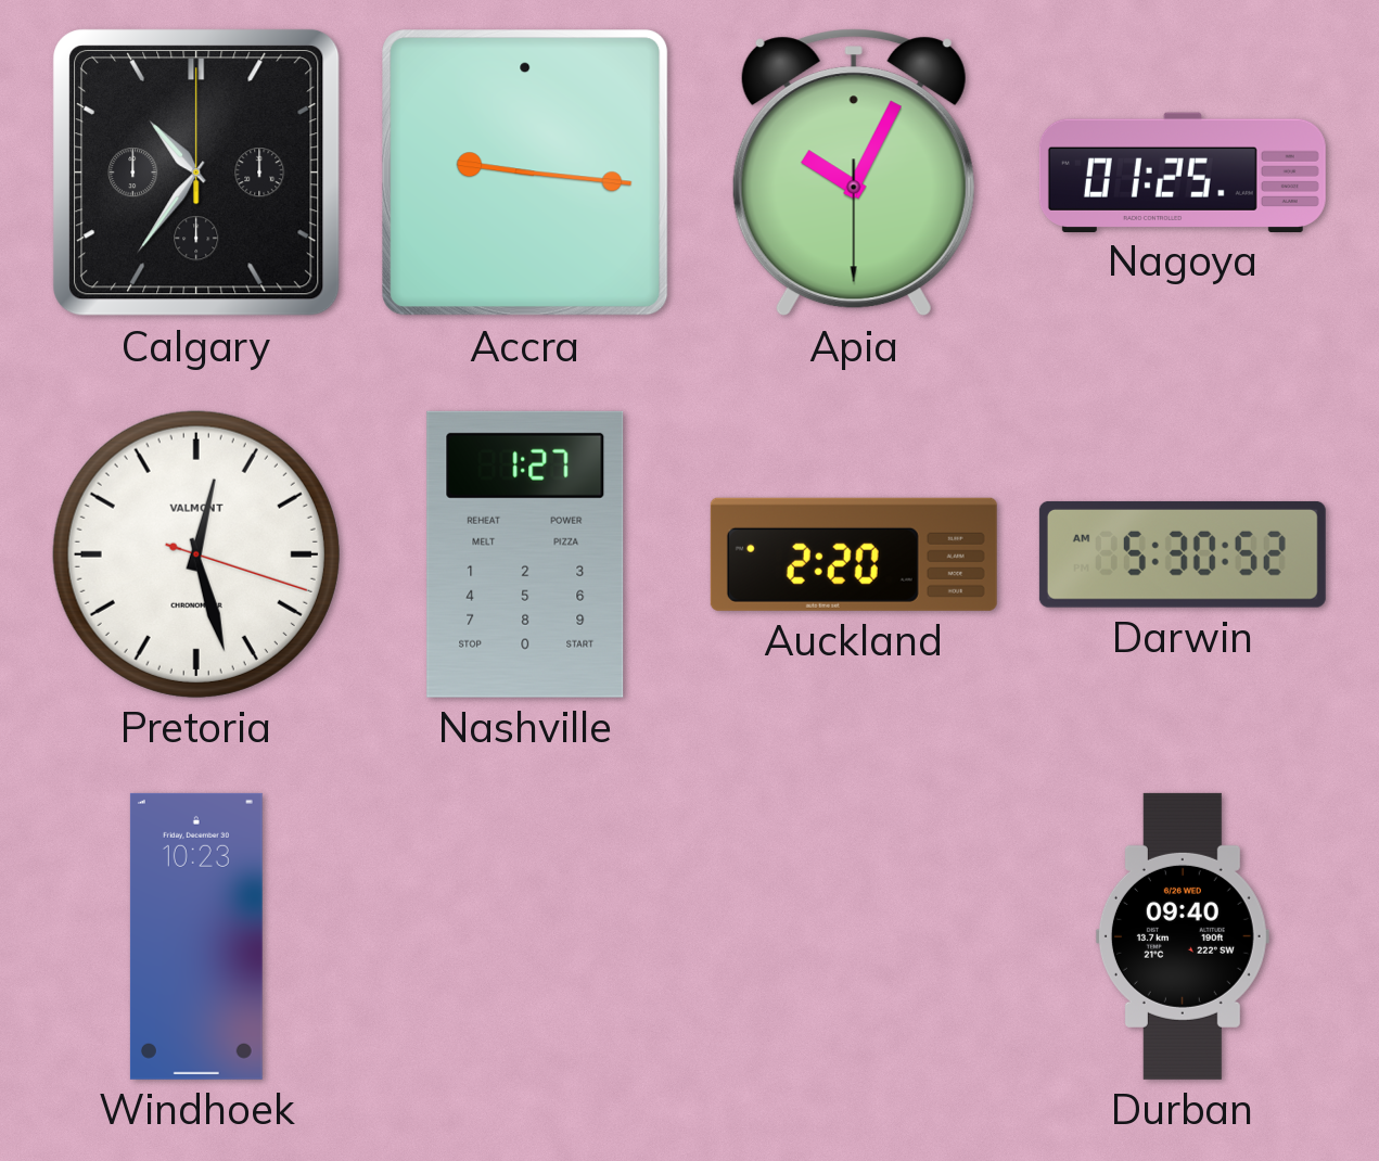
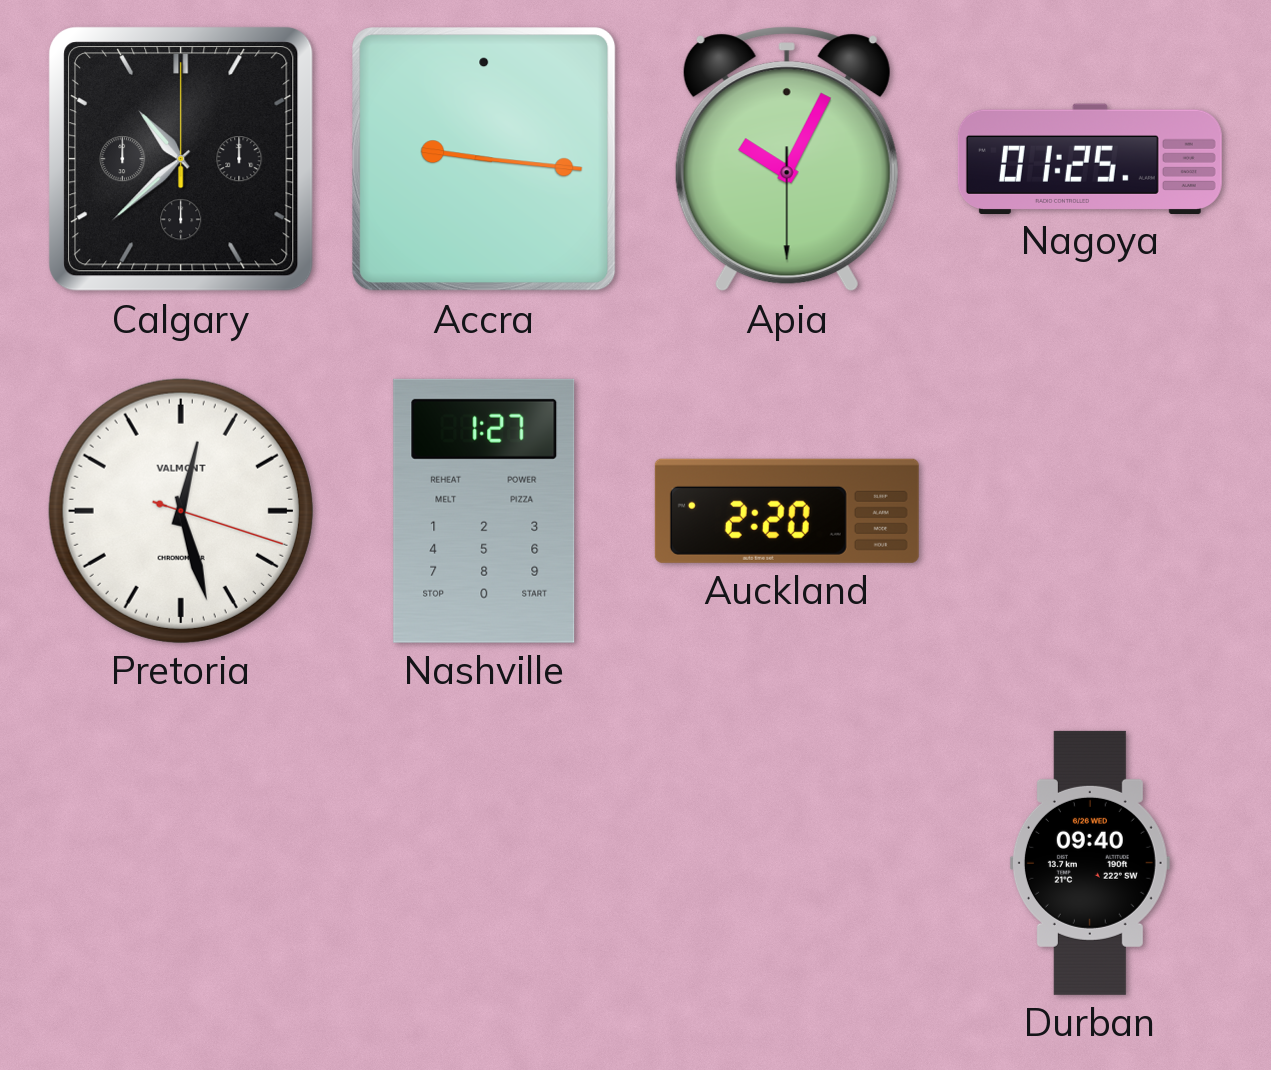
Calgary: 10:36 -> 10:38 (182, 160)
Darwin: 5:30 -> none (1183, 554)
Windhoek: 10:23 -> none (196, 936)
